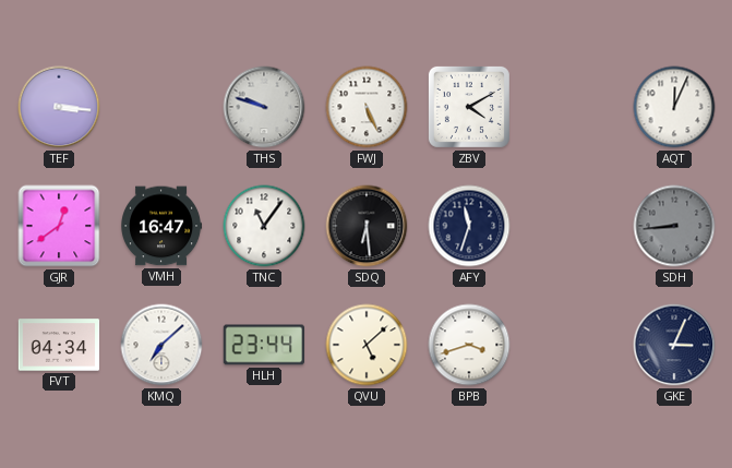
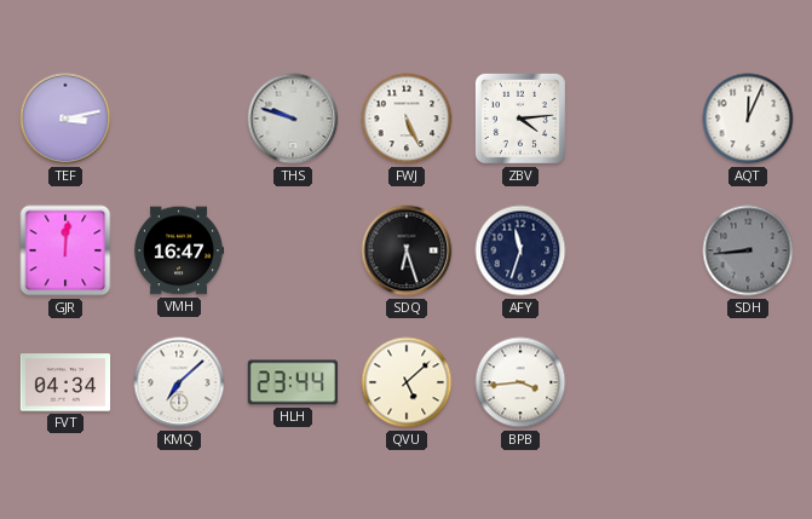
TEF: 3:16 -> 3:13 (65, 119)
ZBV: 4:10 -> 4:14 (520, 119)
GJR: 12:39 -> 12:01 (65, 250)
TNC: 11:06 -> none (264, 226)
SDQ: 6:29 -> 6:27 (407, 250)
BPB: 3:42 -> 3:44 (520, 382)
GKE: 3:04 -> none (674, 345)
